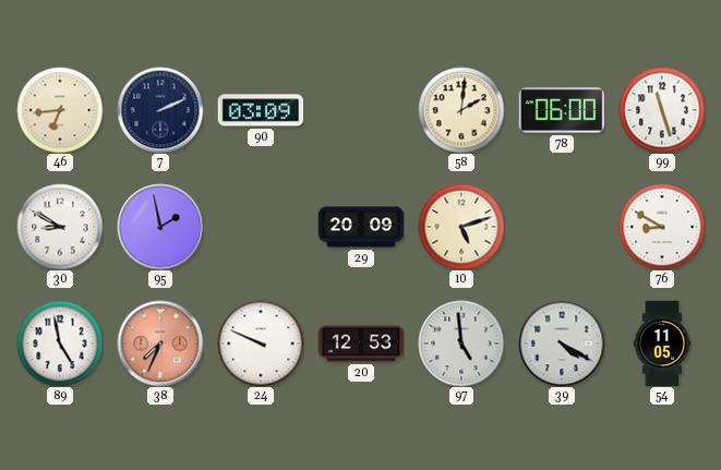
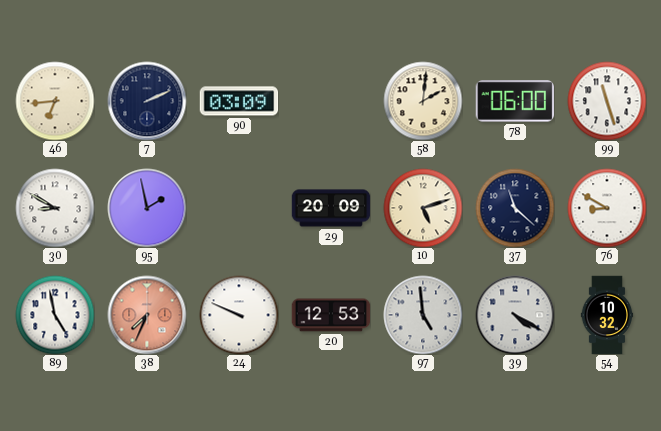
37: none -> 11:22 (515, 208)
54: 11:05 -> 10:32 (607, 315)
